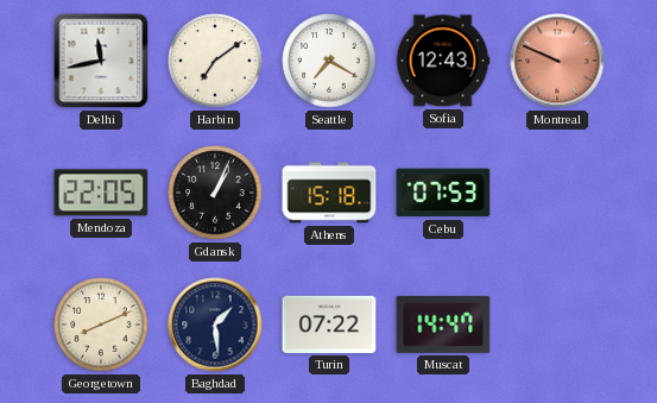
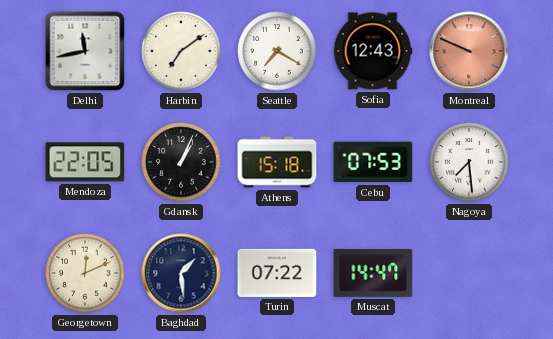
Nagoya: none -> 7:29 (469, 162)
Georgetown: 8:11 -> 12:11 (85, 273)
